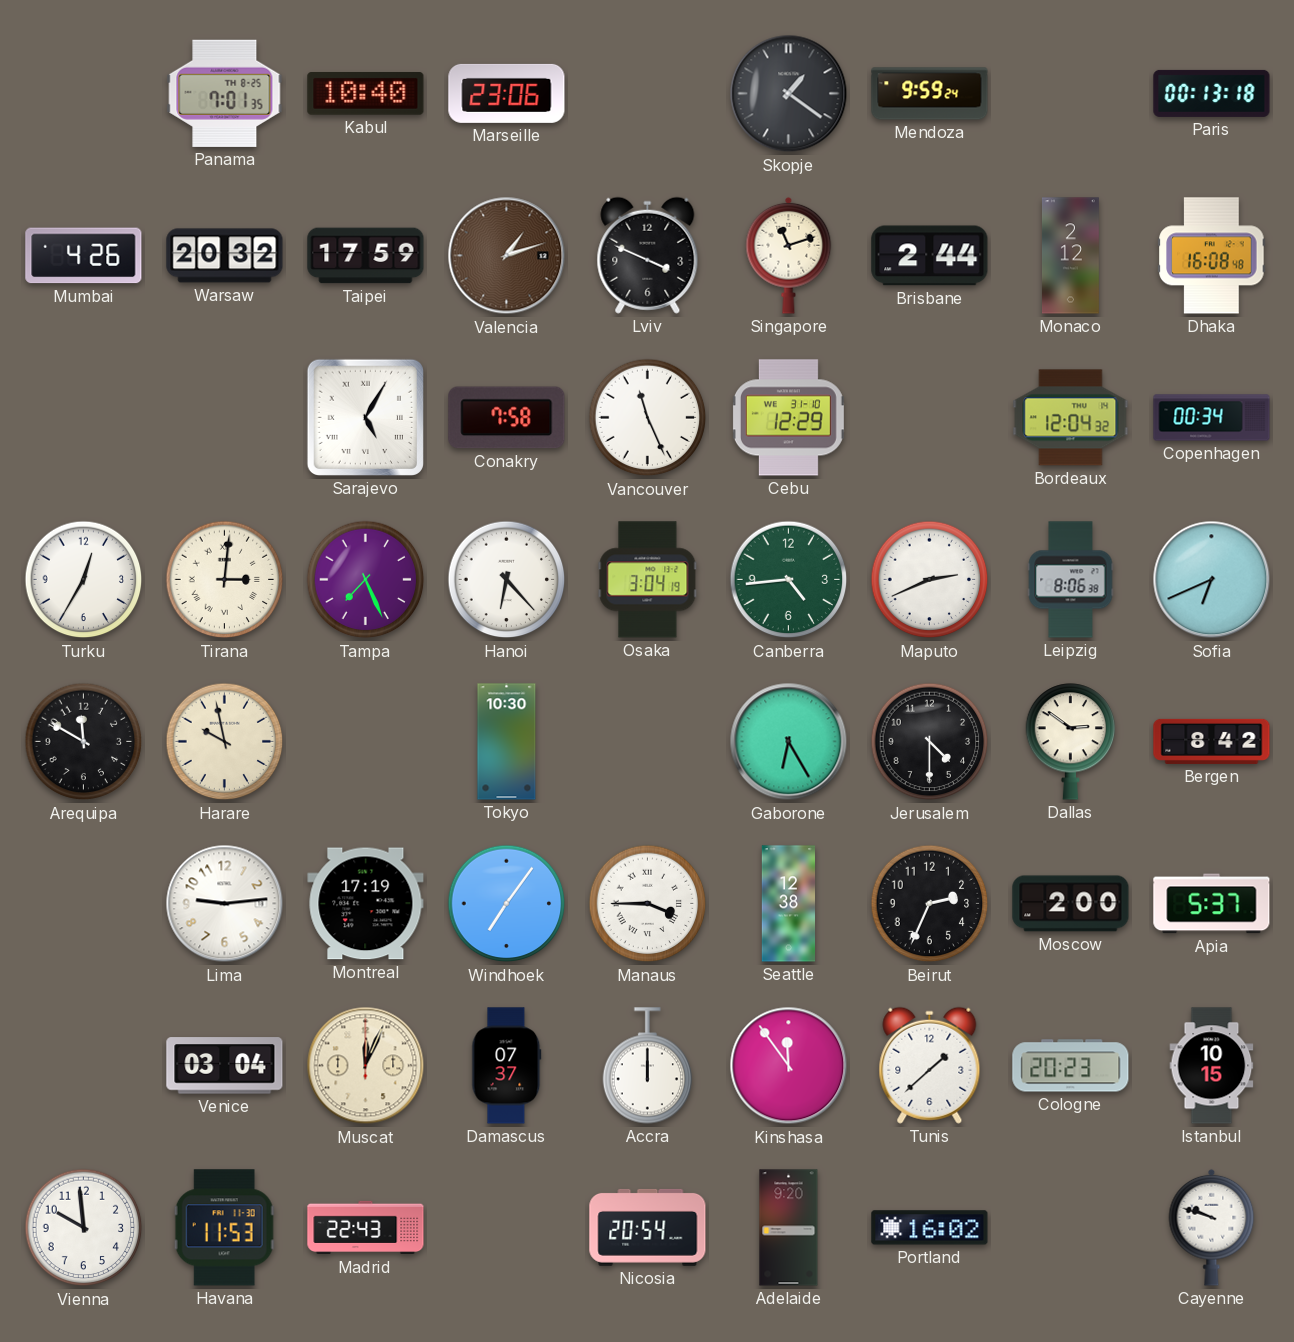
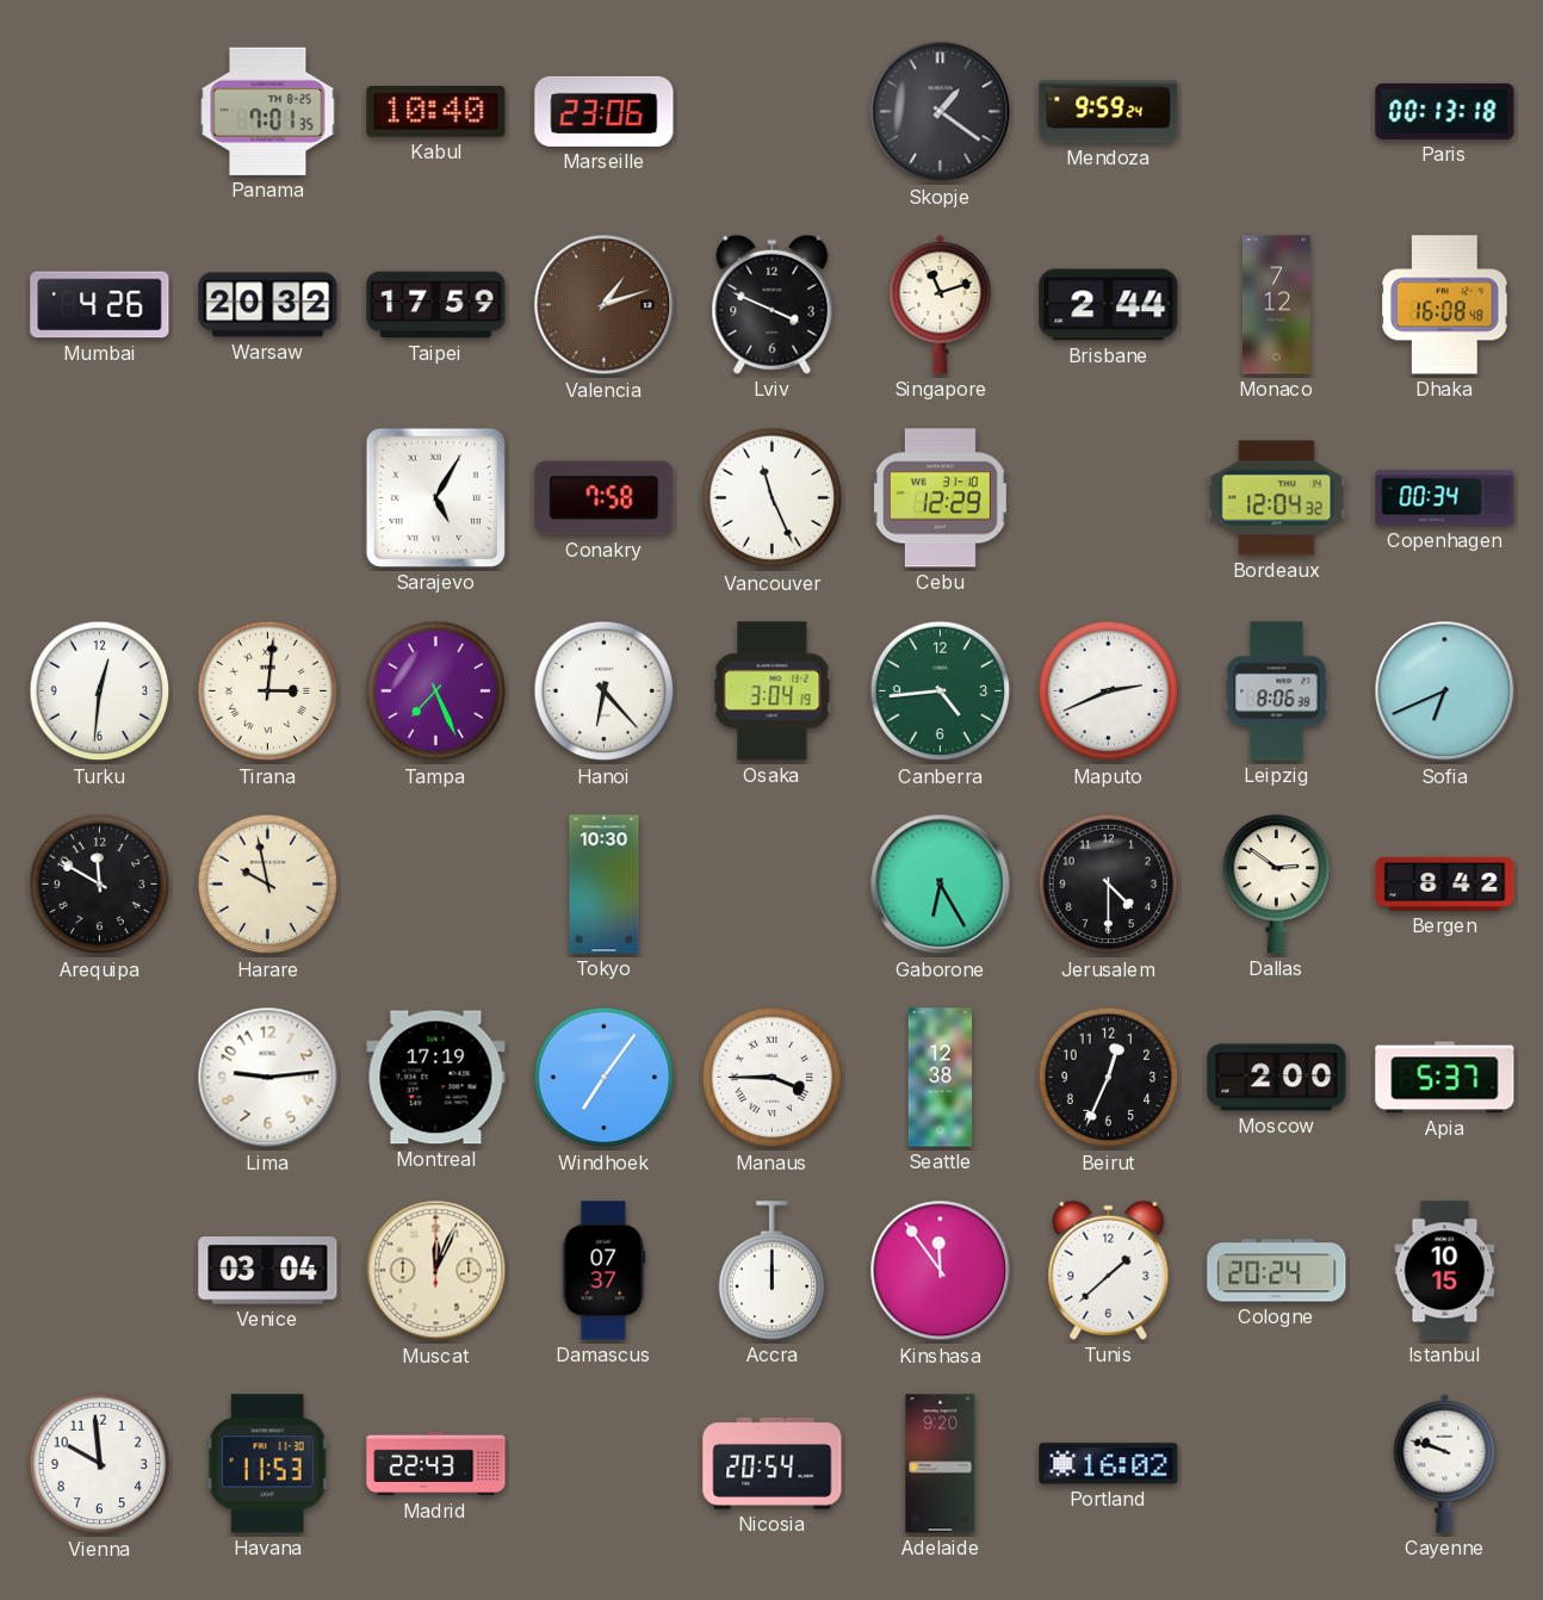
Monaco: 2:12 -> 7:12 (1276, 305)
Turku: 12:35 -> 12:31 (100, 692)
Beirut: 2:34 -> 12:34 (1109, 1078)
Cologne: 20:23 -> 20:24 (1277, 1271)
